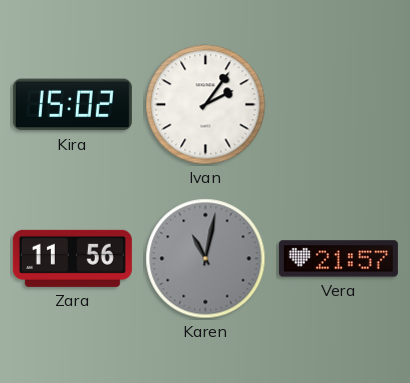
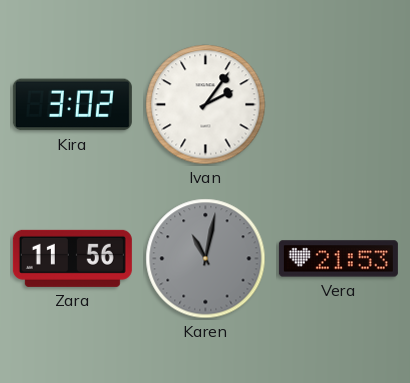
Kira: 15:02 -> 3:02 (72, 105)
Vera: 21:57 -> 21:53 (338, 259)
